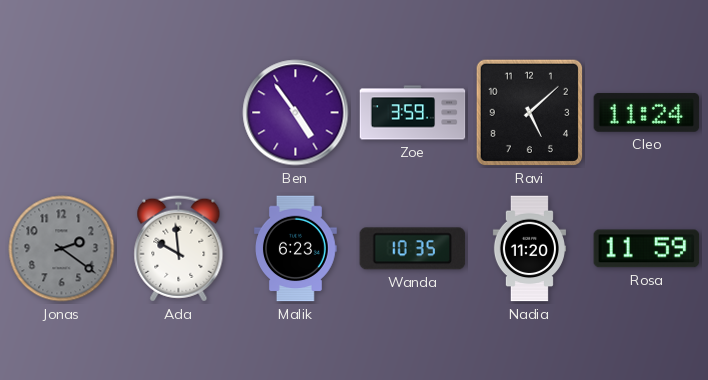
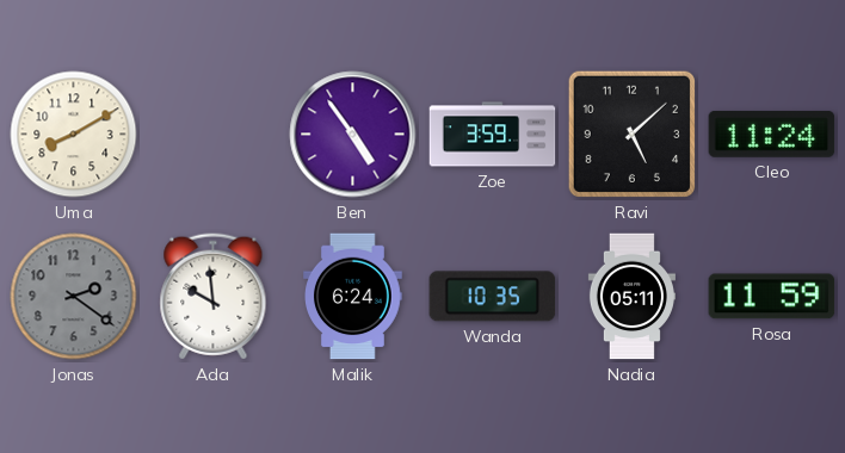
Uma: none -> 8:10 (74, 135)
Malik: 6:23 -> 6:24 (353, 297)
Nadia: 11:20 -> 05:11 (631, 297)
